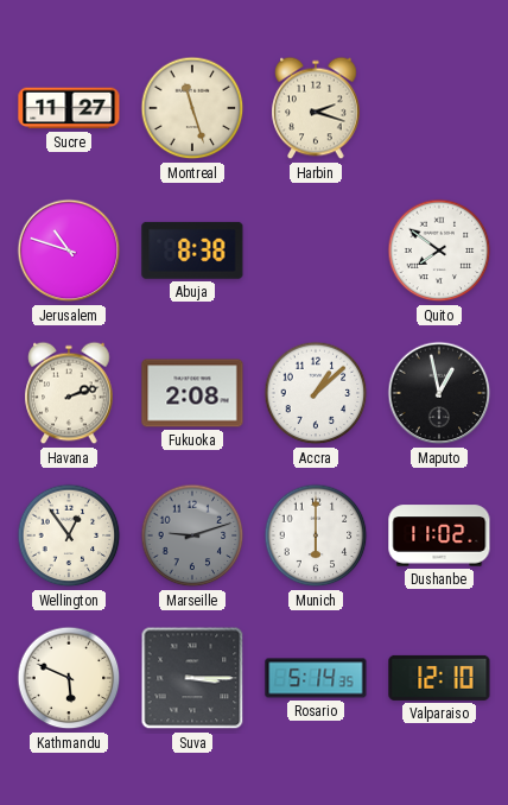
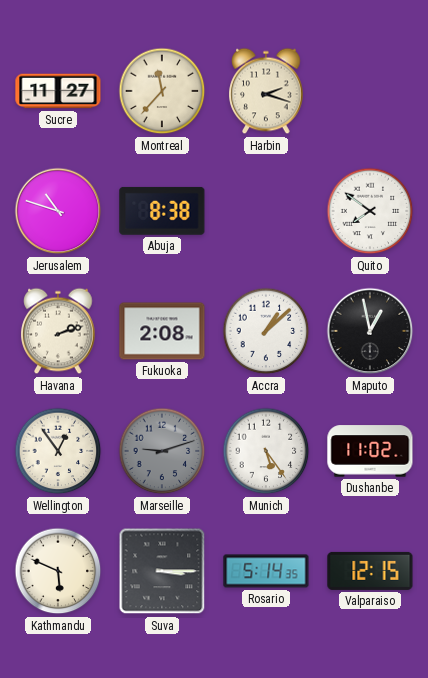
Montreal: 11:27 -> 11:37 (162, 91)
Munich: 6:00 -> 5:24 (266, 451)
Valparaiso: 12:10 -> 12:15 (370, 571)
